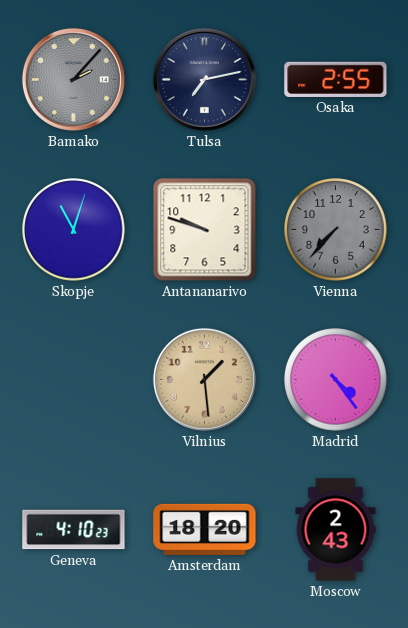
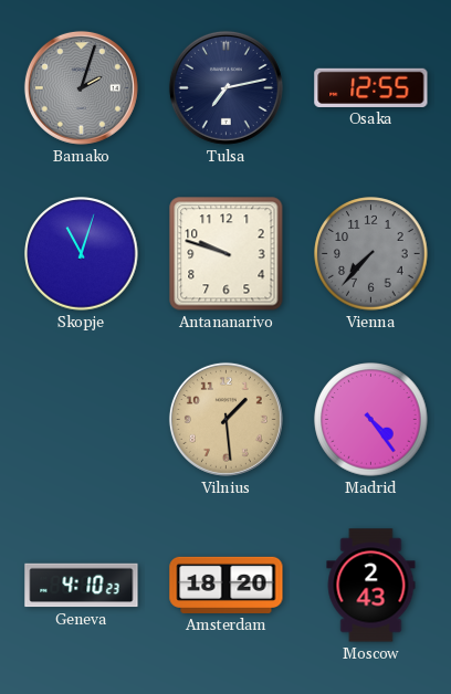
Bamako: 2:07 -> 2:03 (81, 87)
Osaka: 2:55 -> 12:55 (371, 87)
